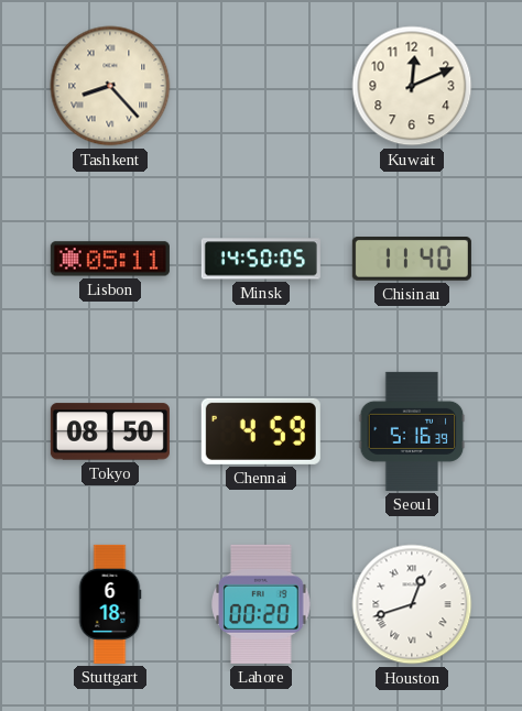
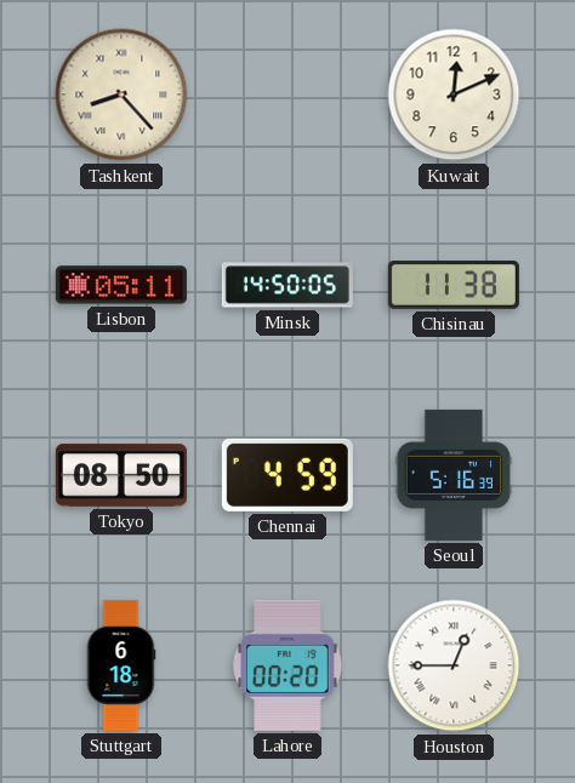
Chisinau: 11:40 -> 11:38 (454, 286)
Houston: 12:42 -> 12:45 (454, 665)
